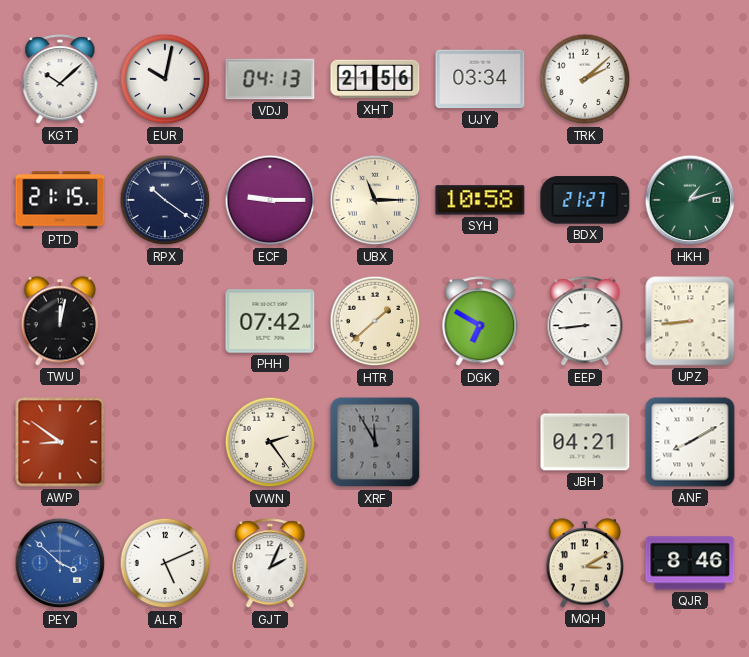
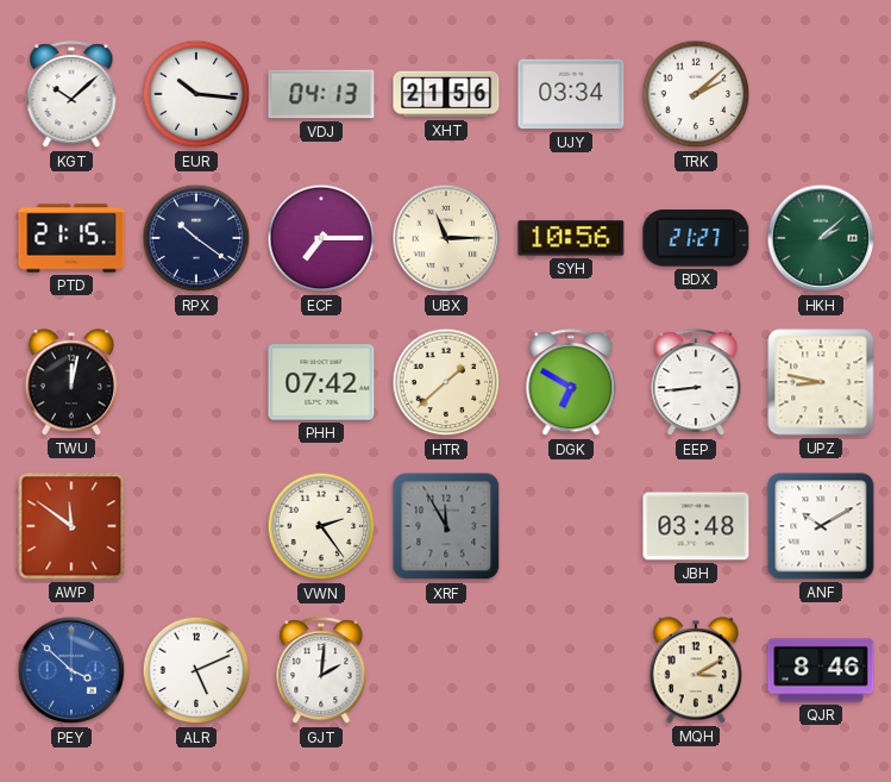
EUR: 10:02 -> 10:16 (196, 94)
ECF: 9:15 -> 7:15 (321, 238)
SYH: 10:58 -> 10:56 (571, 238)
HKH: 1:12 -> 2:08 (821, 238)
UPZ: 8:44 -> 8:47 (821, 382)
AWP: 8:51 -> 11:51 (71, 526)
JBH: 04:21 -> 03:48 (696, 526)
ANF: 8:10 -> 10:10 (821, 526)
GJT: 2:04 -> 2:01 (321, 671)
